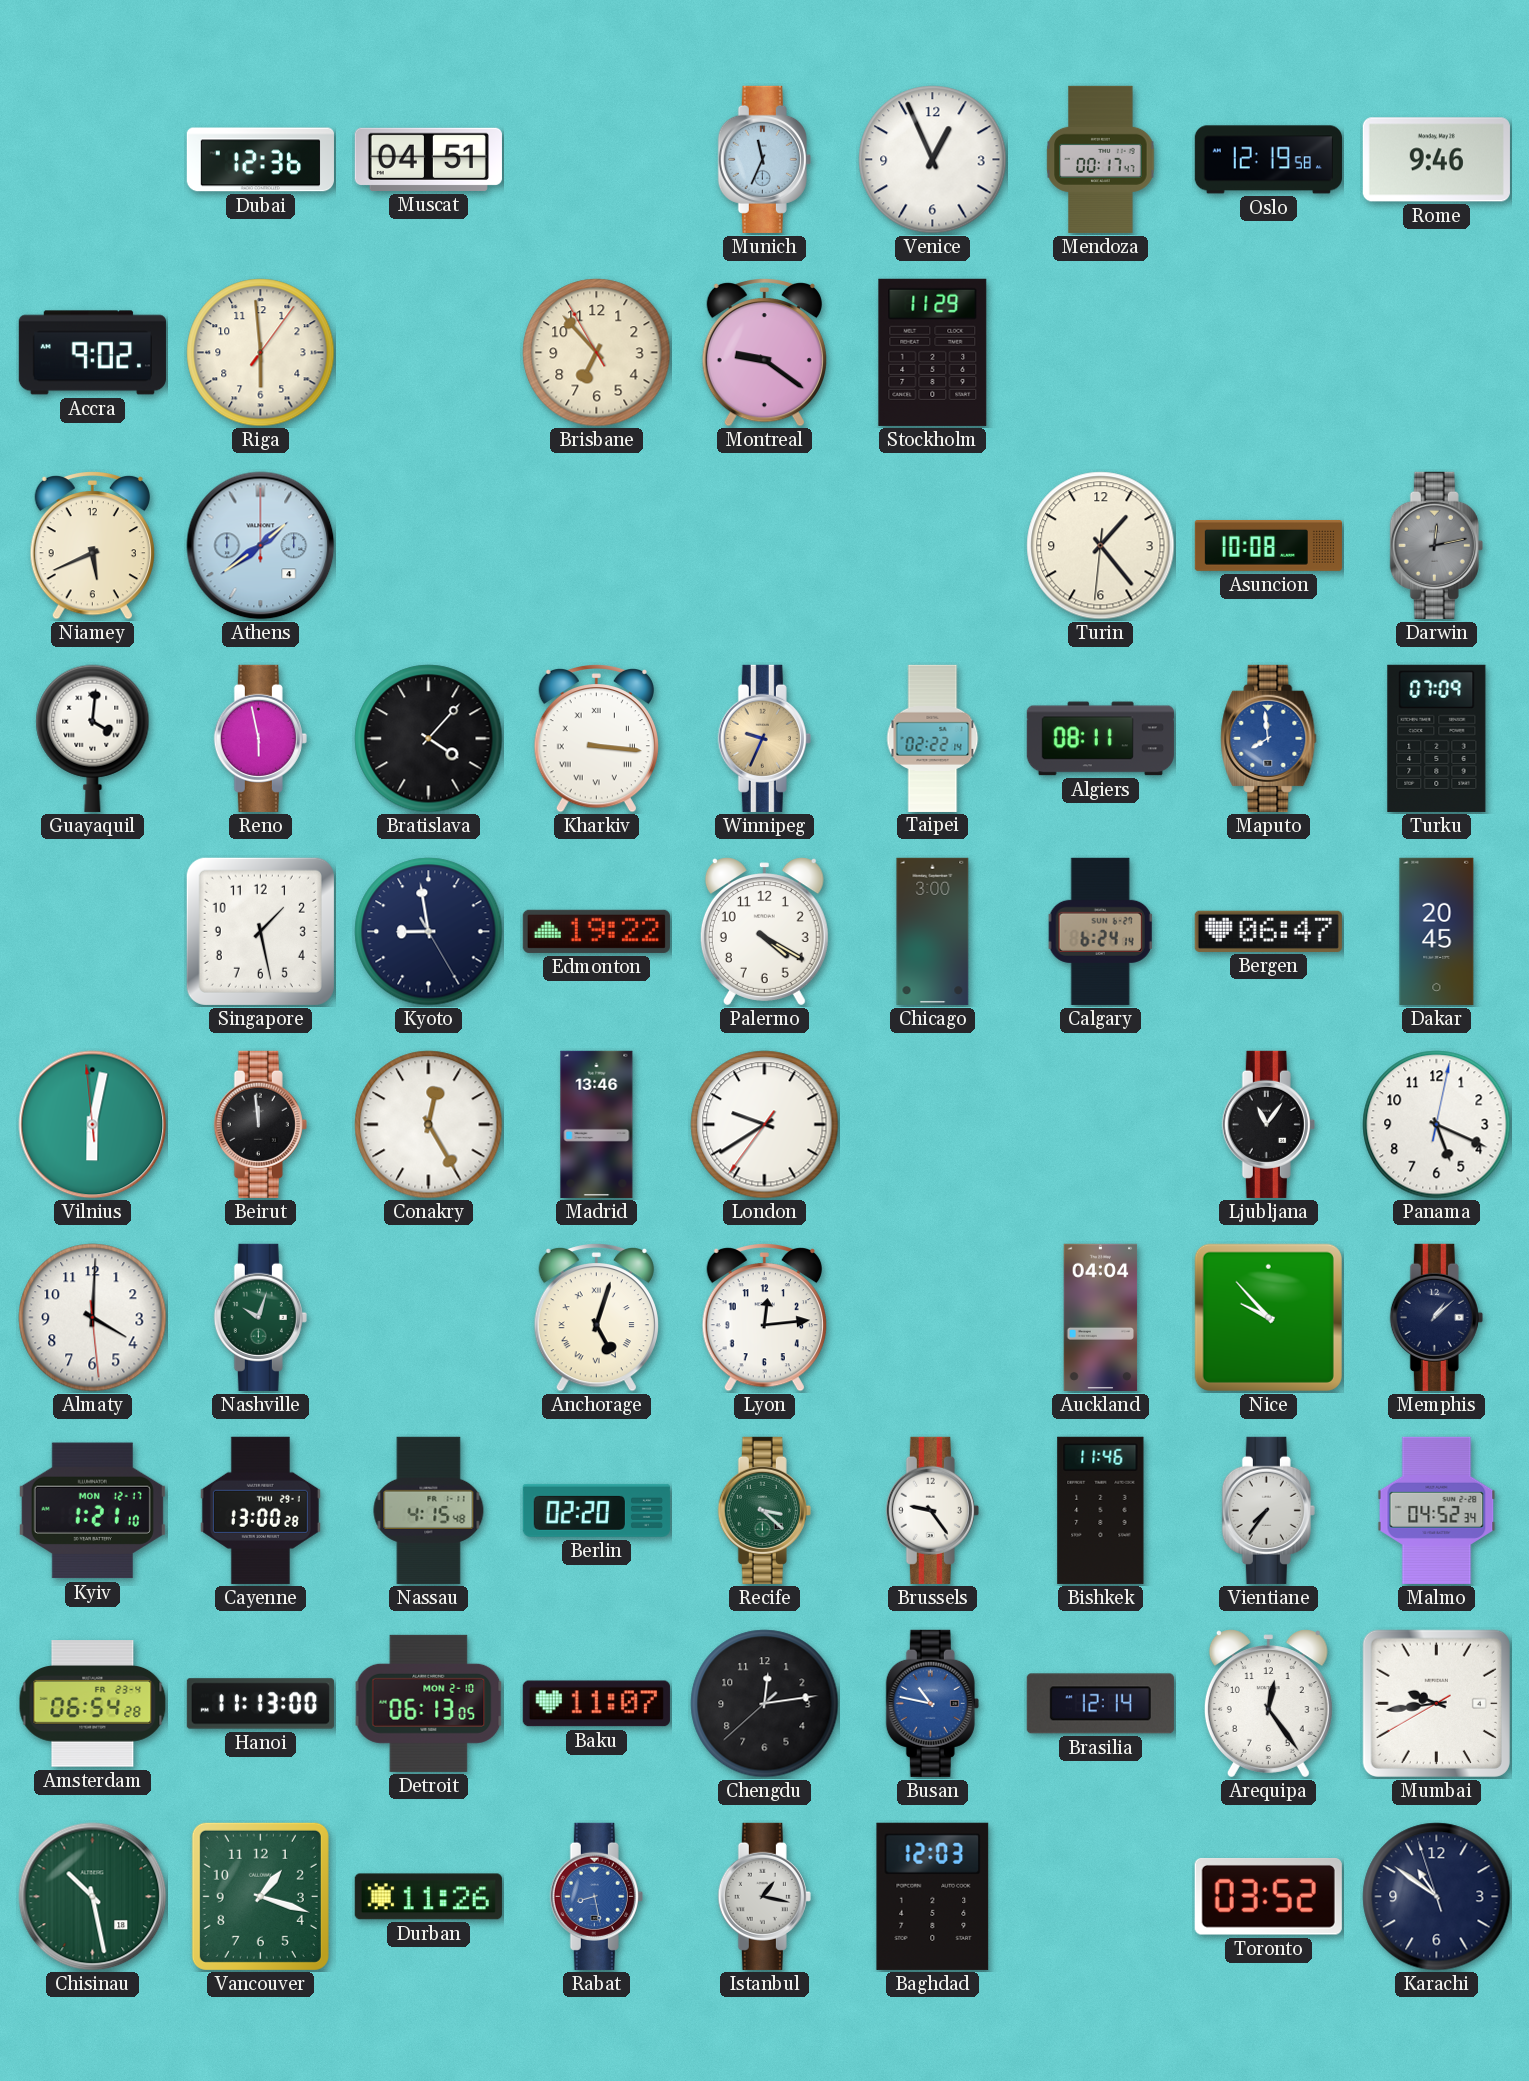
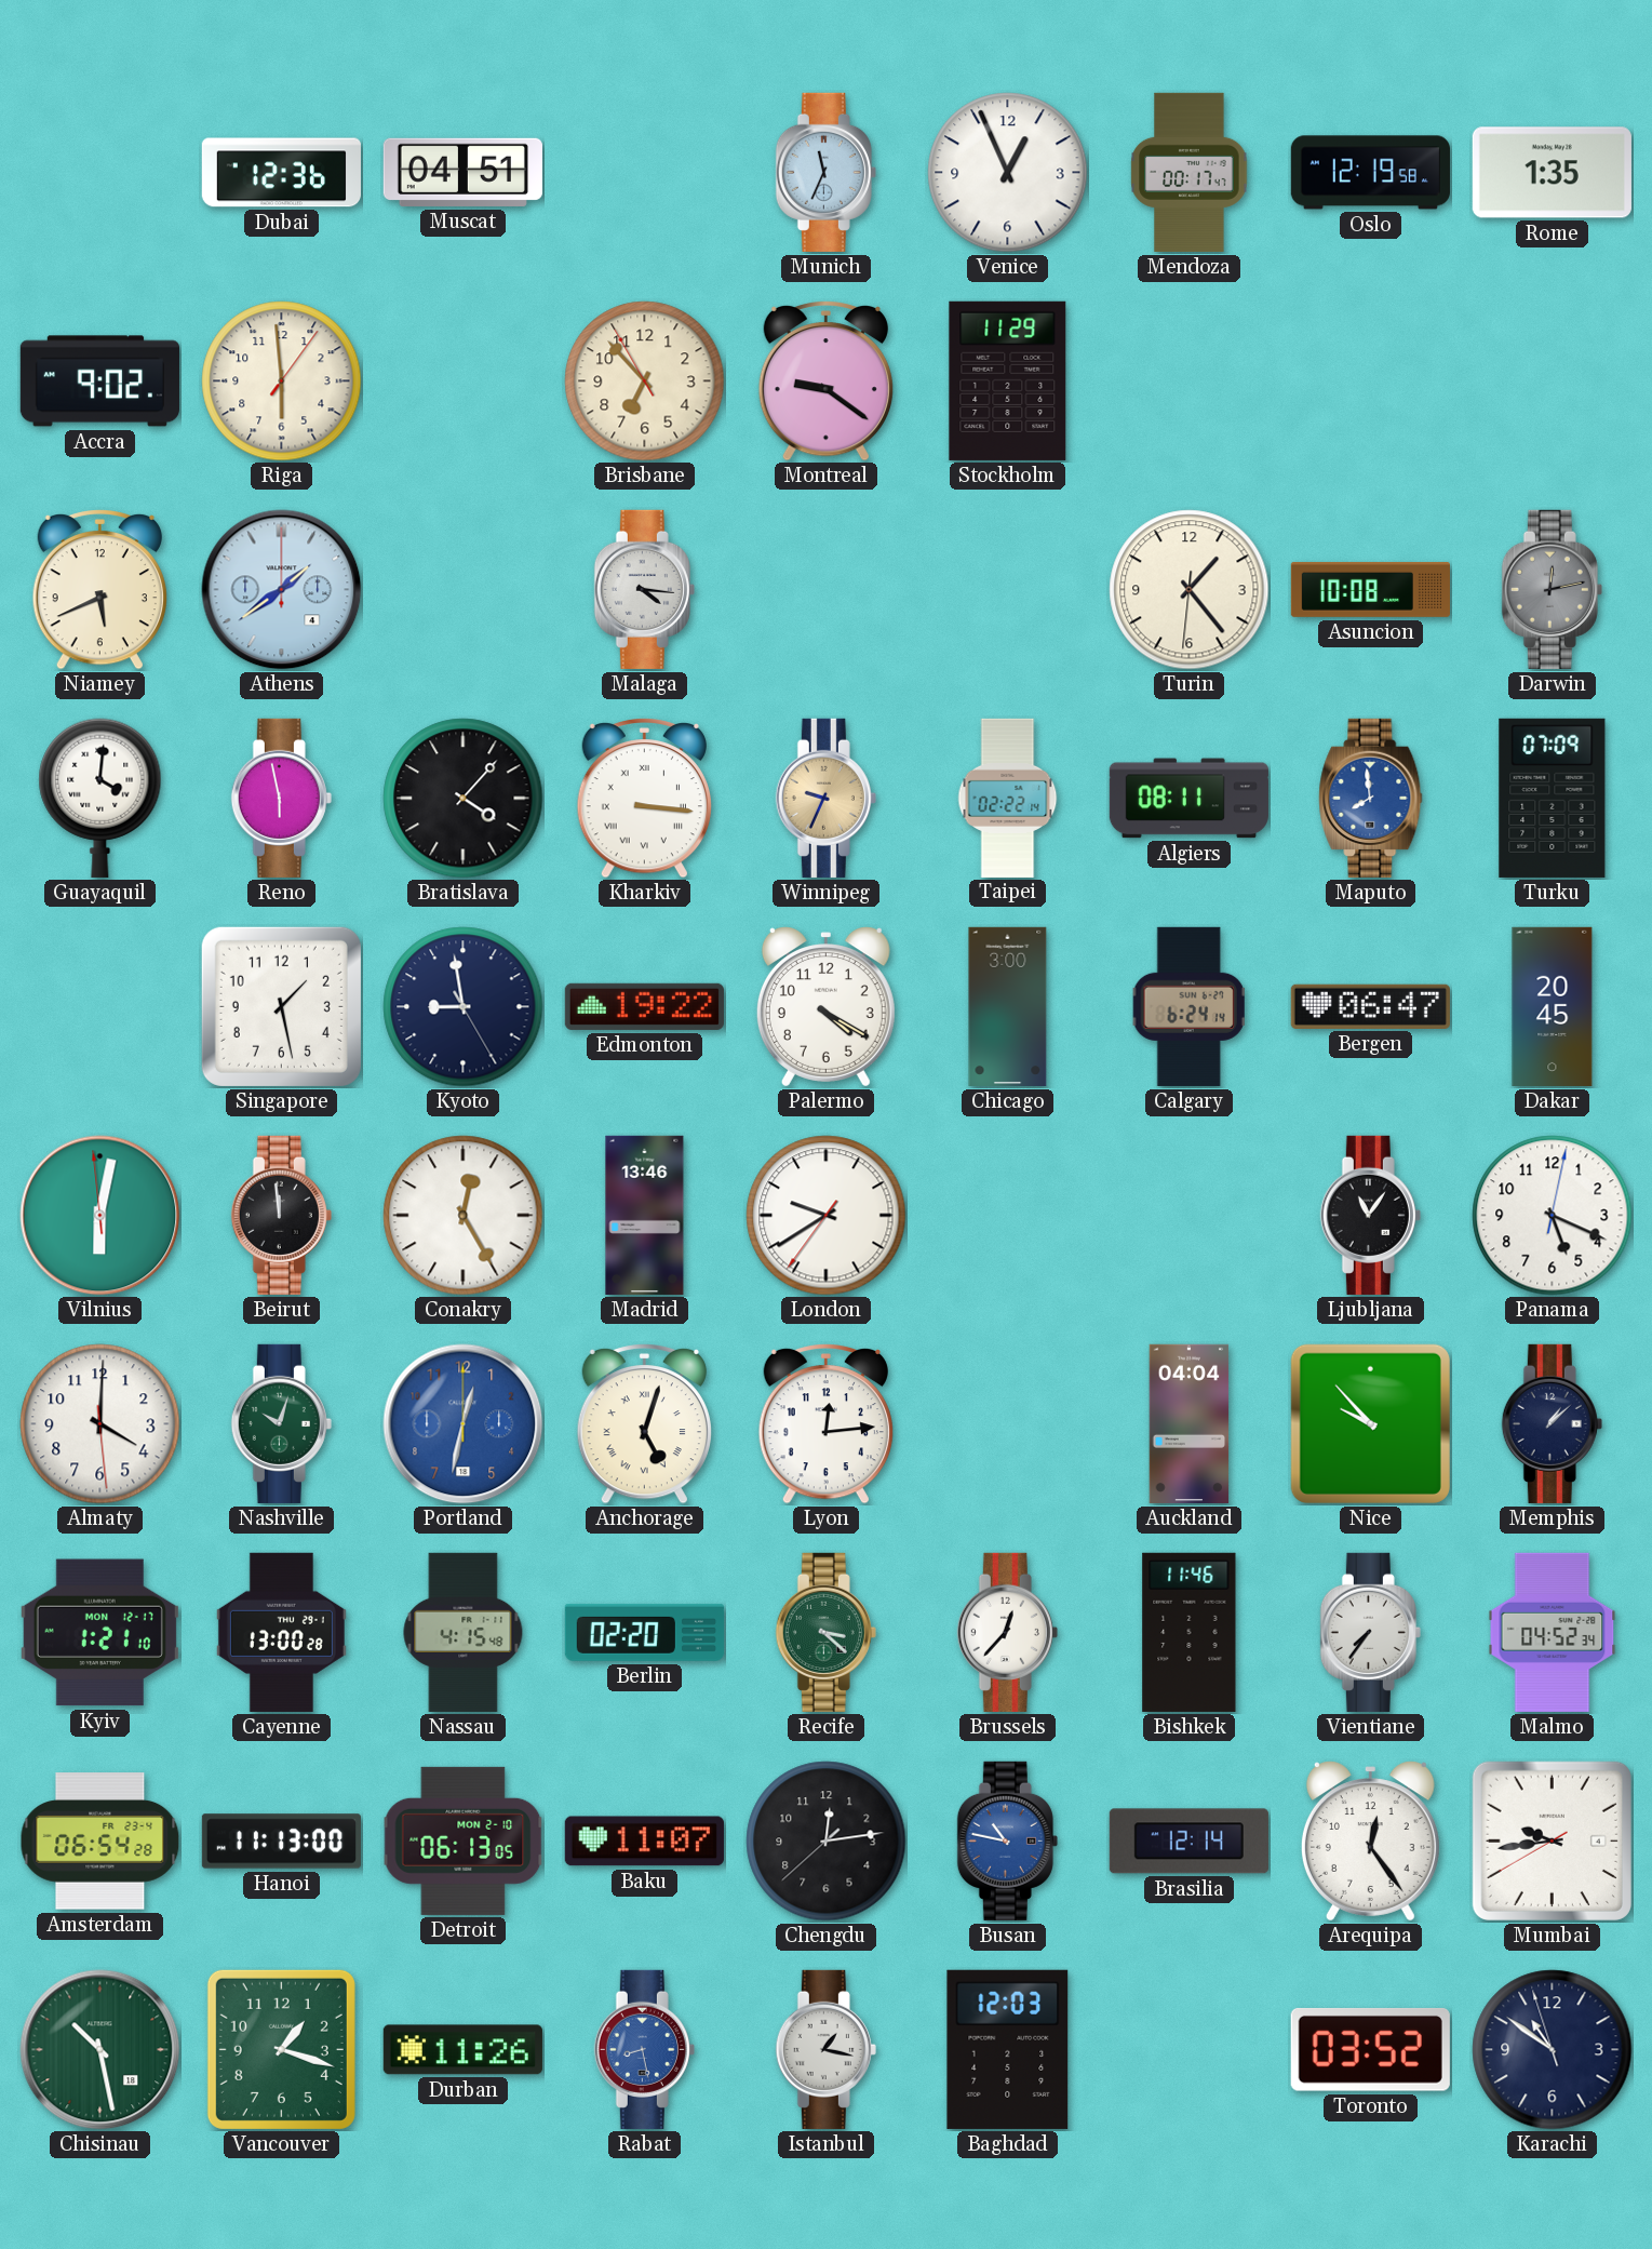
Rome: 9:46 -> 1:35 (1552, 173)
Malaga: none -> 4:16 (644, 589)
Portland: none -> 12:32 (464, 1424)
Brussels: 9:24 -> 12:37 (1007, 1632)
